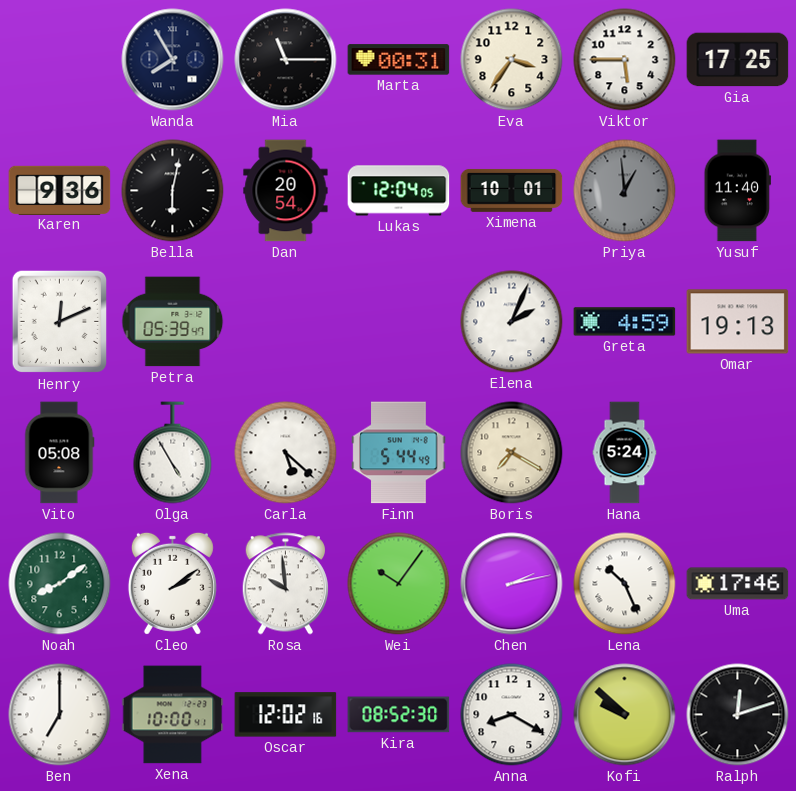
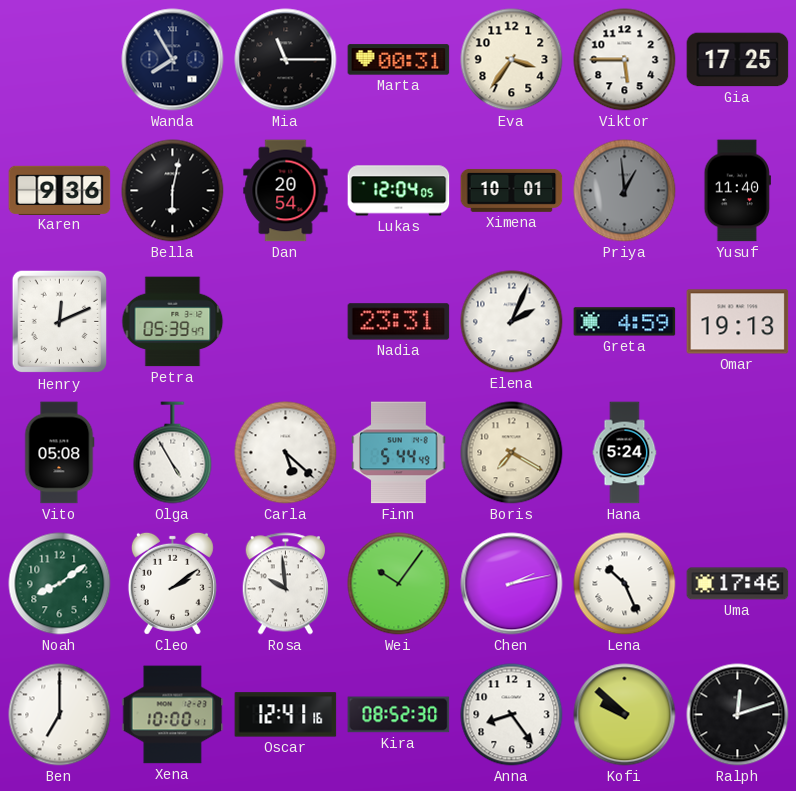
Nadia: none -> 23:31 (399, 322)
Oscar: 12:02 -> 12:41 (286, 715)
Anna: 8:20 -> 8:24 (512, 715)
